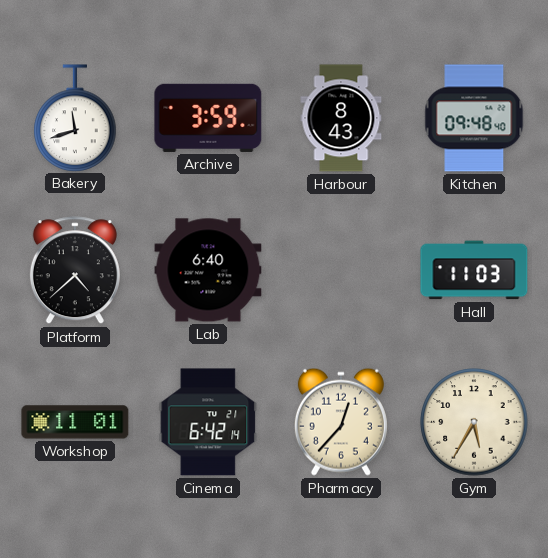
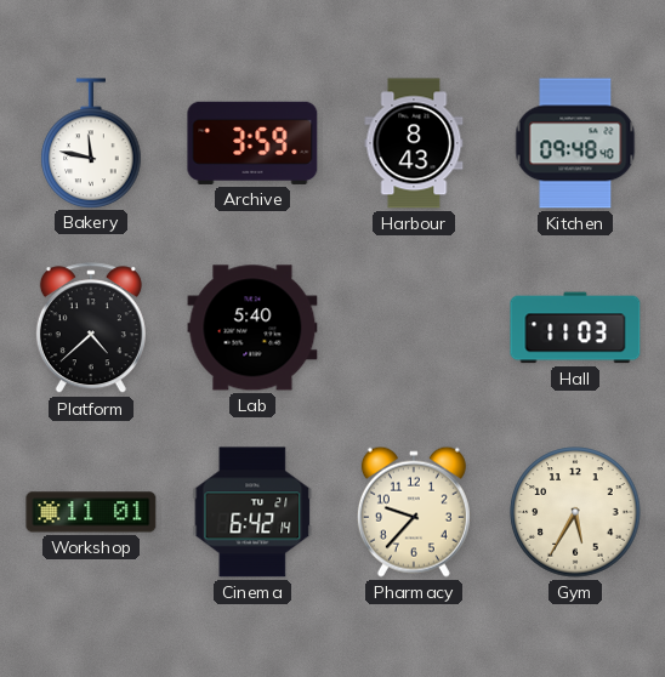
Bakery: 11:42 -> 11:47 (91, 143)
Lab: 6:40 -> 5:40 (252, 328)
Pharmacy: 12:37 -> 9:37 (414, 512)
